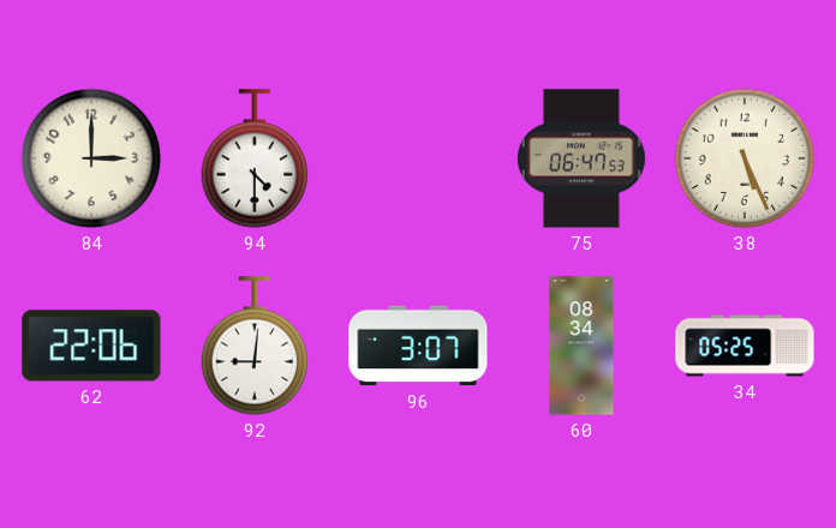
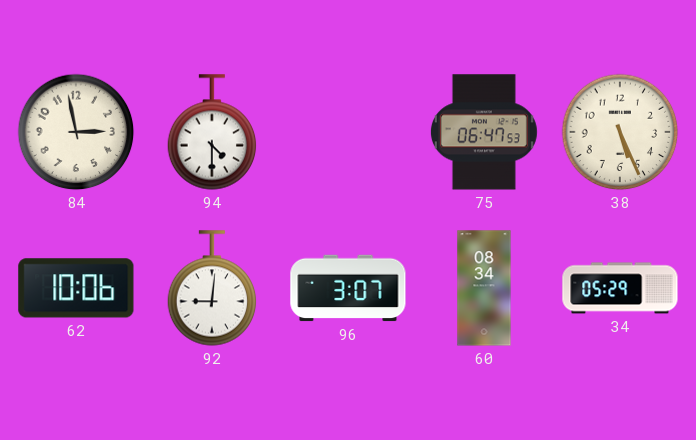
84: 3:00 -> 2:58 (76, 132)
62: 22:06 -> 10:06 (76, 288)
34: 05:25 -> 05:29 (620, 288)
